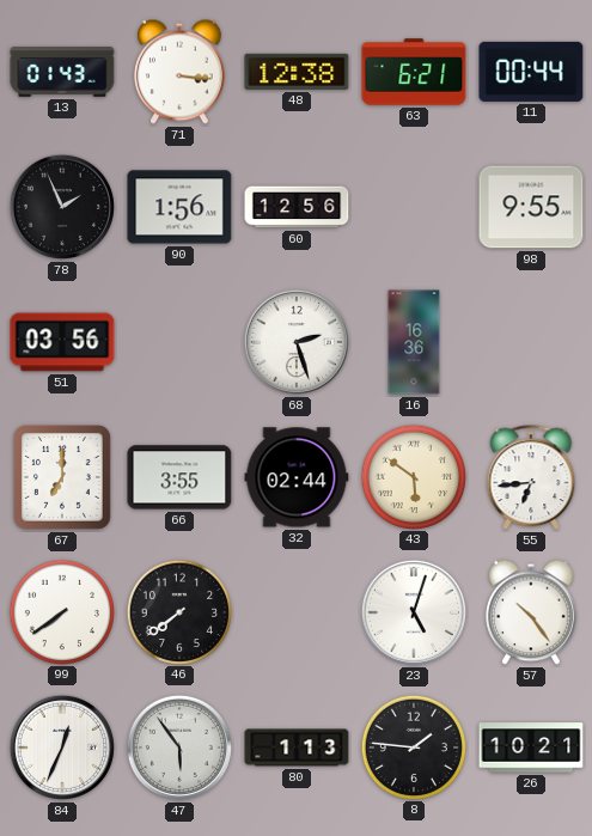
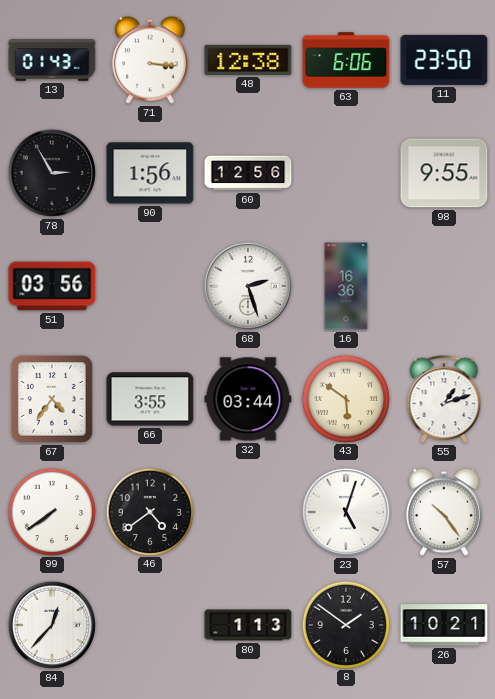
63: 6:21 -> 6:06 (346, 60)
11: 00:44 -> 23:50 (444, 60)
78: 1:56 -> 2:55 (52, 173)
67: 7:00 -> 4:36 (52, 399)
32: 02:44 -> 03:44 (248, 399)
55: 6:44 -> 1:12 (444, 400)
46: 7:39 -> 4:39 (149, 511)
84: 12:34 -> 12:37 (52, 625)
47: 5:54 -> none (179, 747)
8: 1:46 -> 1:51 (345, 624)
